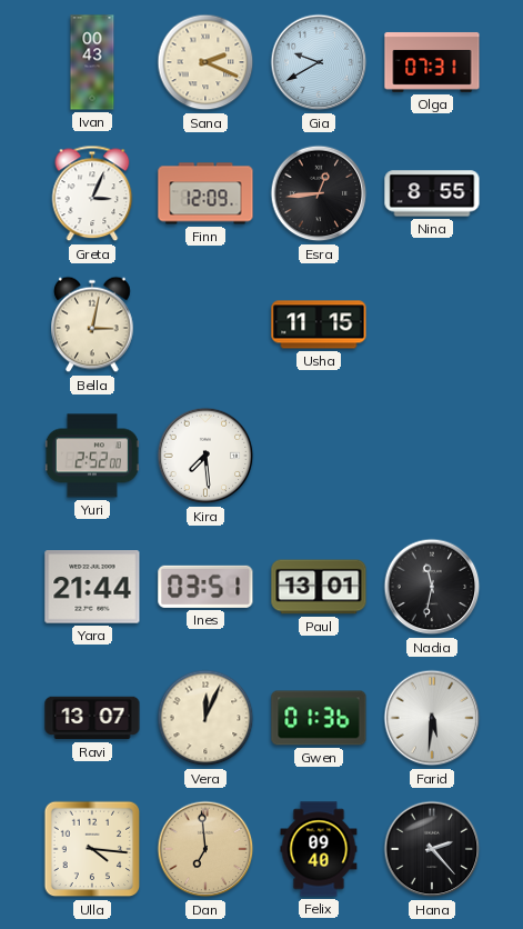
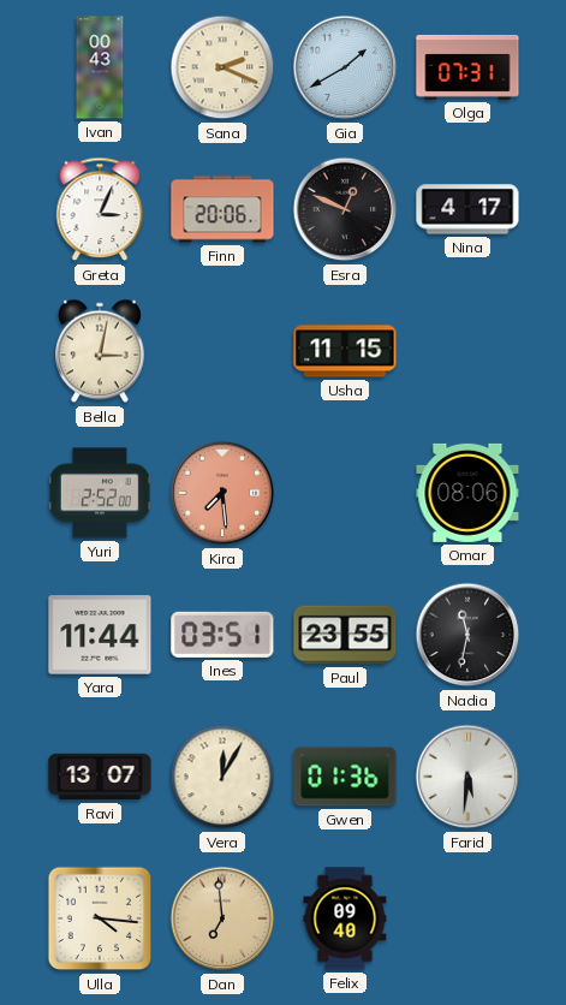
Gia: 9:40 -> 1:40 (345, 67)
Finn: 12:09 -> 20:06 (222, 209)
Esra: 12:44 -> 12:49 (345, 209)
Nina: 8:55 -> 4:17 (467, 209)
Kira dial: white -> salmon (222, 493)
Omar: none -> 08:06 (467, 493)
Yara: 21:44 -> 11:44 (100, 635)
Paul: 13:01 -> 23:55 (345, 635)
Vera: 12:04 -> 12:05 (222, 777)
Hana: 2:23 -> none (432, 849)
